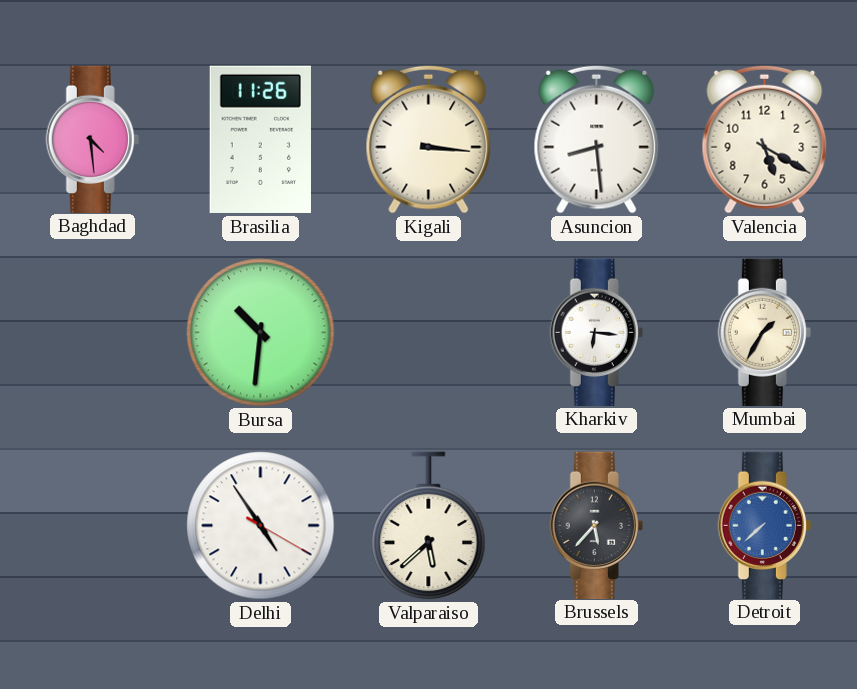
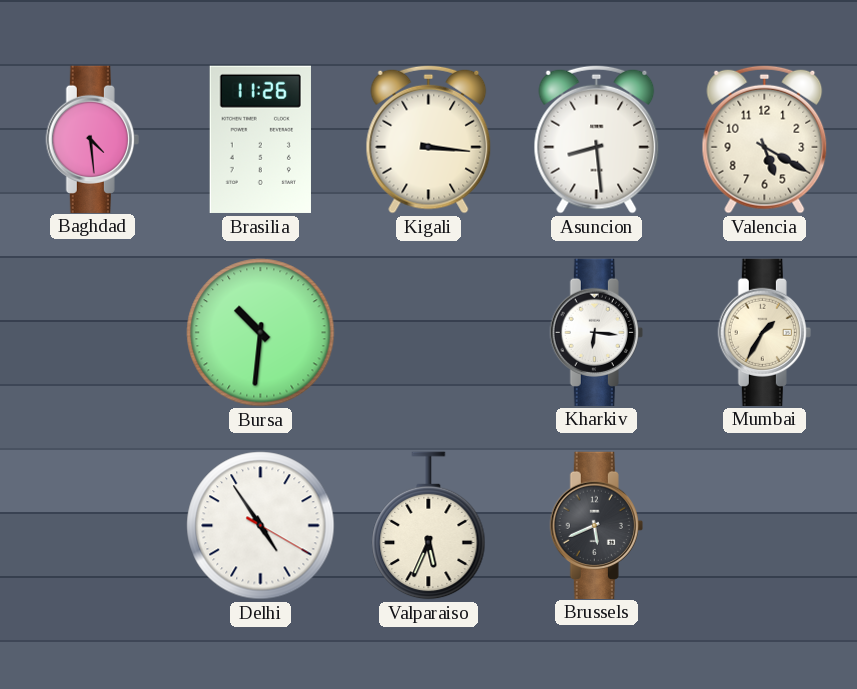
Valparaiso: 5:38 -> 5:34 (429, 526)
Brussels: 5:37 -> 5:41 (596, 525)
Detroit: 7:38 -> none (764, 525)
